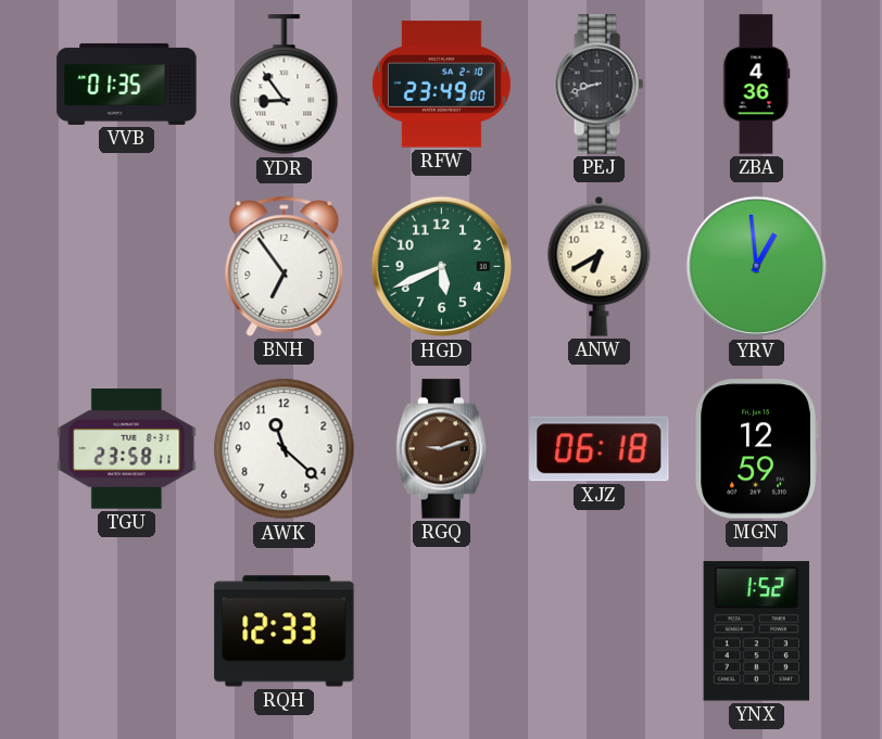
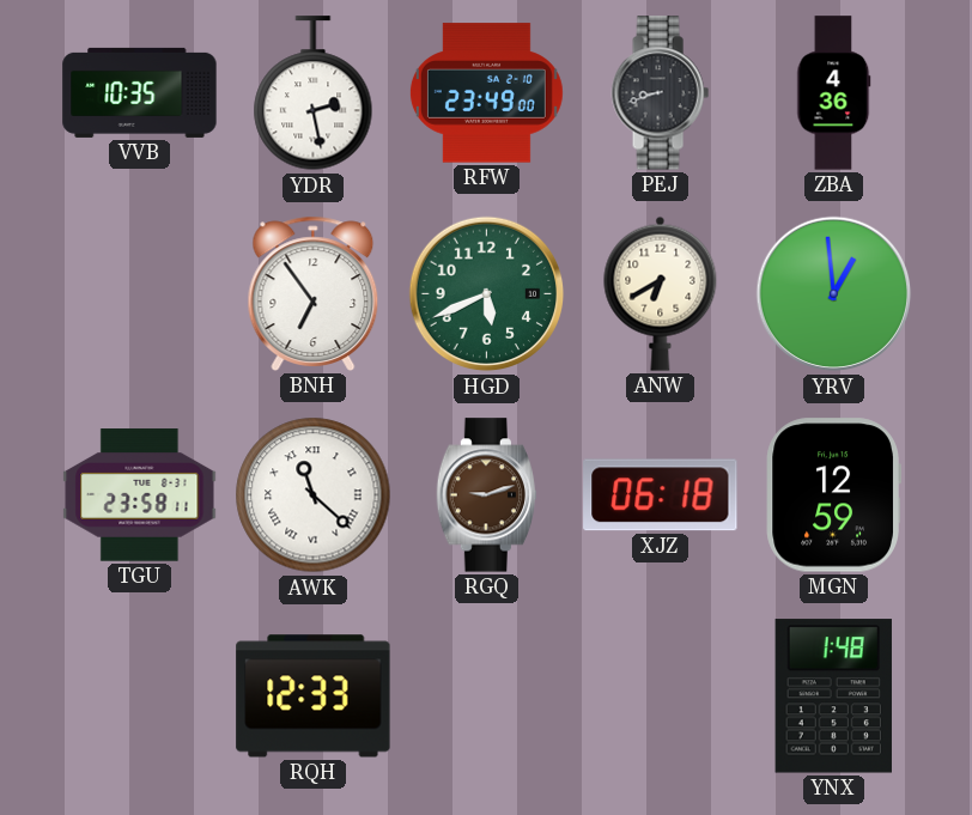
VVB: 01:35 -> 10:35 (140, 92)
YDR: 8:54 -> 2:28 (314, 93)
AWK numerals: Arabic -> Roman (314, 495)
YNX: 1:52 -> 1:48 (833, 697)
